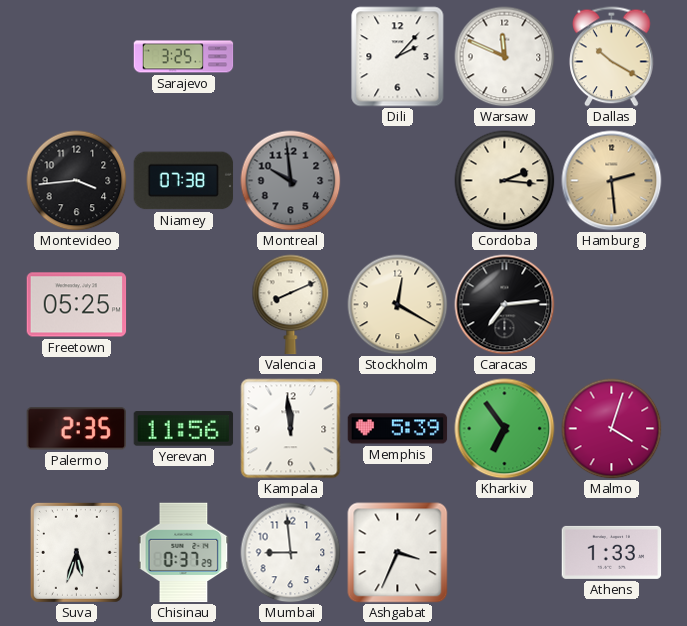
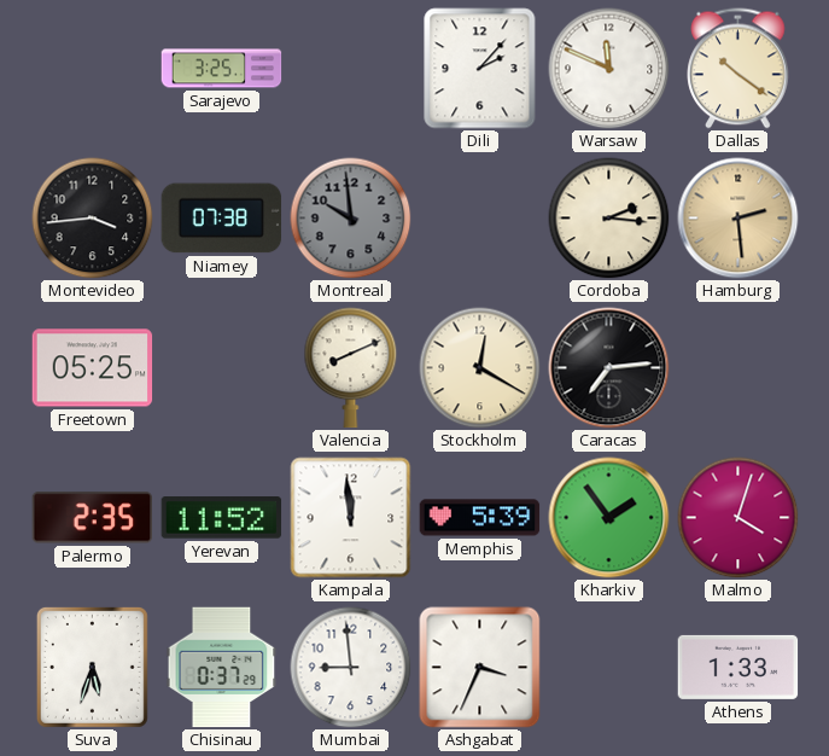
Dallas: 10:20 -> 10:21 (738, 69)
Yerevan: 11:56 -> 11:52 (222, 518)
Kharkiv: 6:54 -> 1:54 (609, 518)
